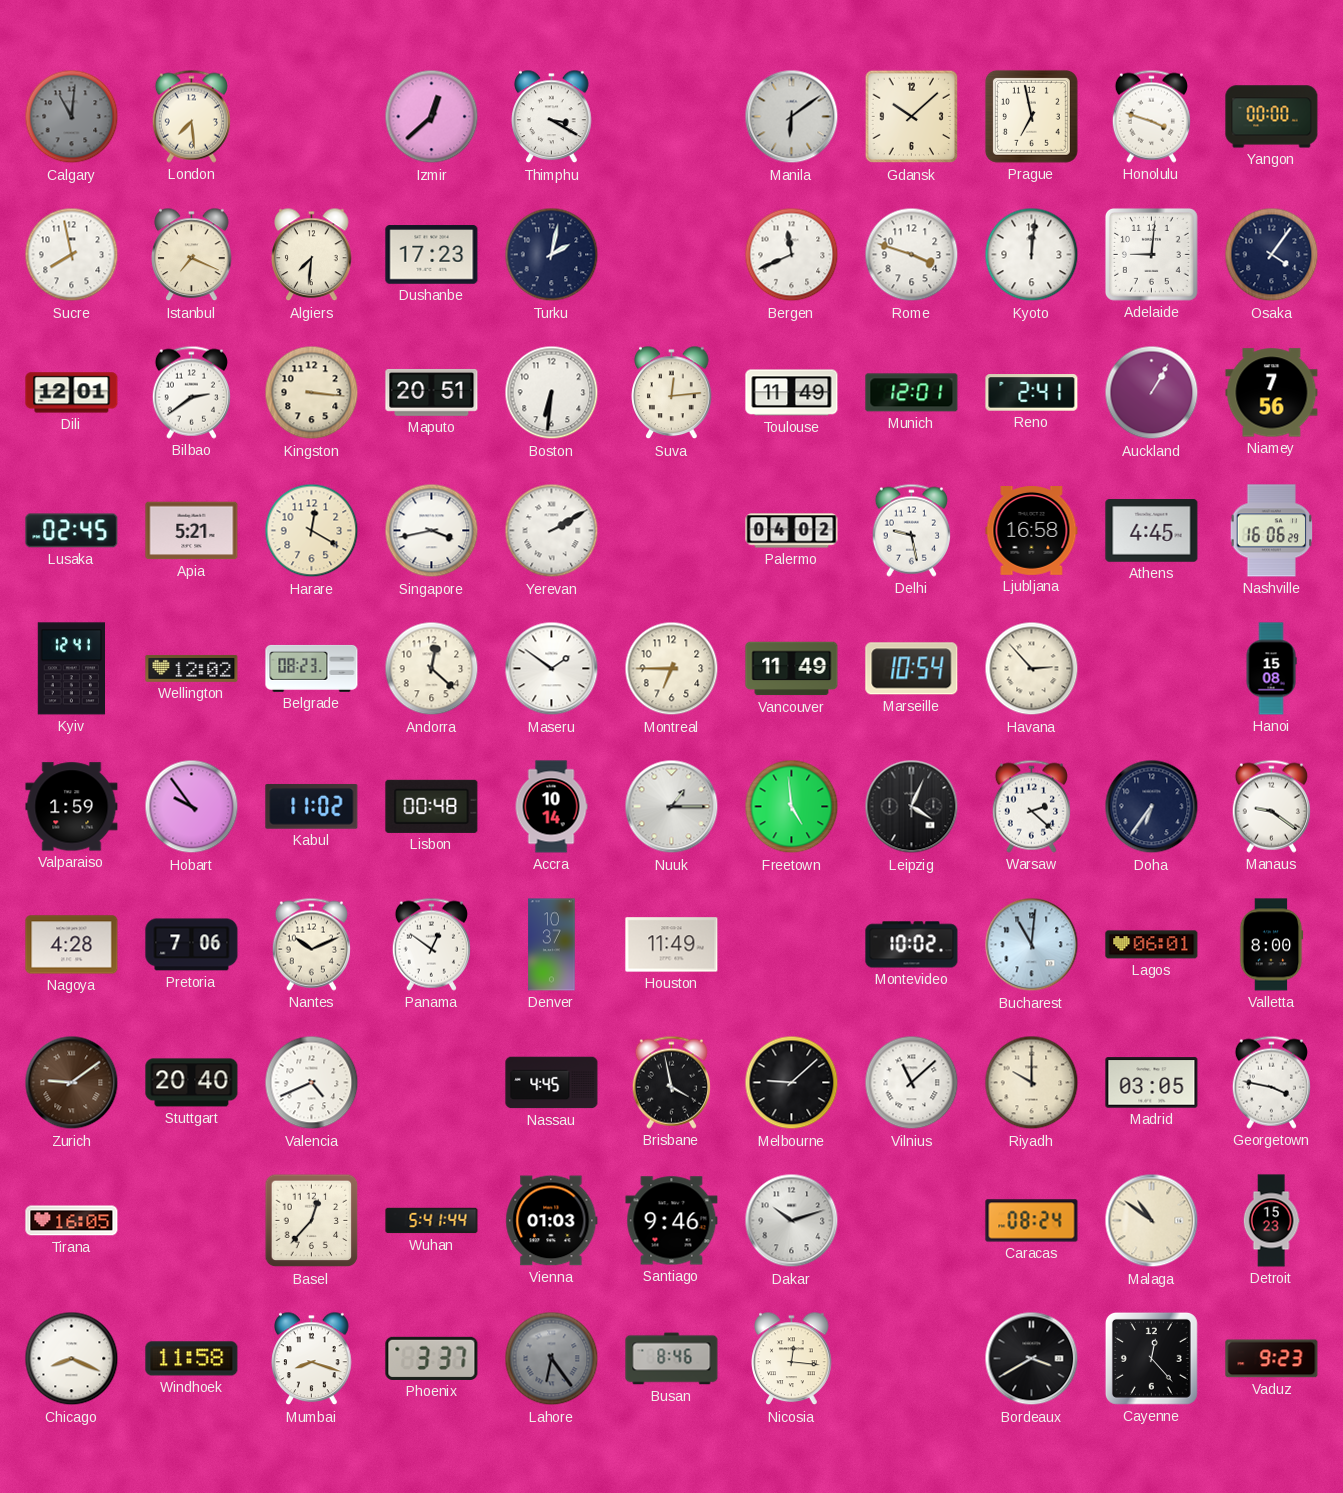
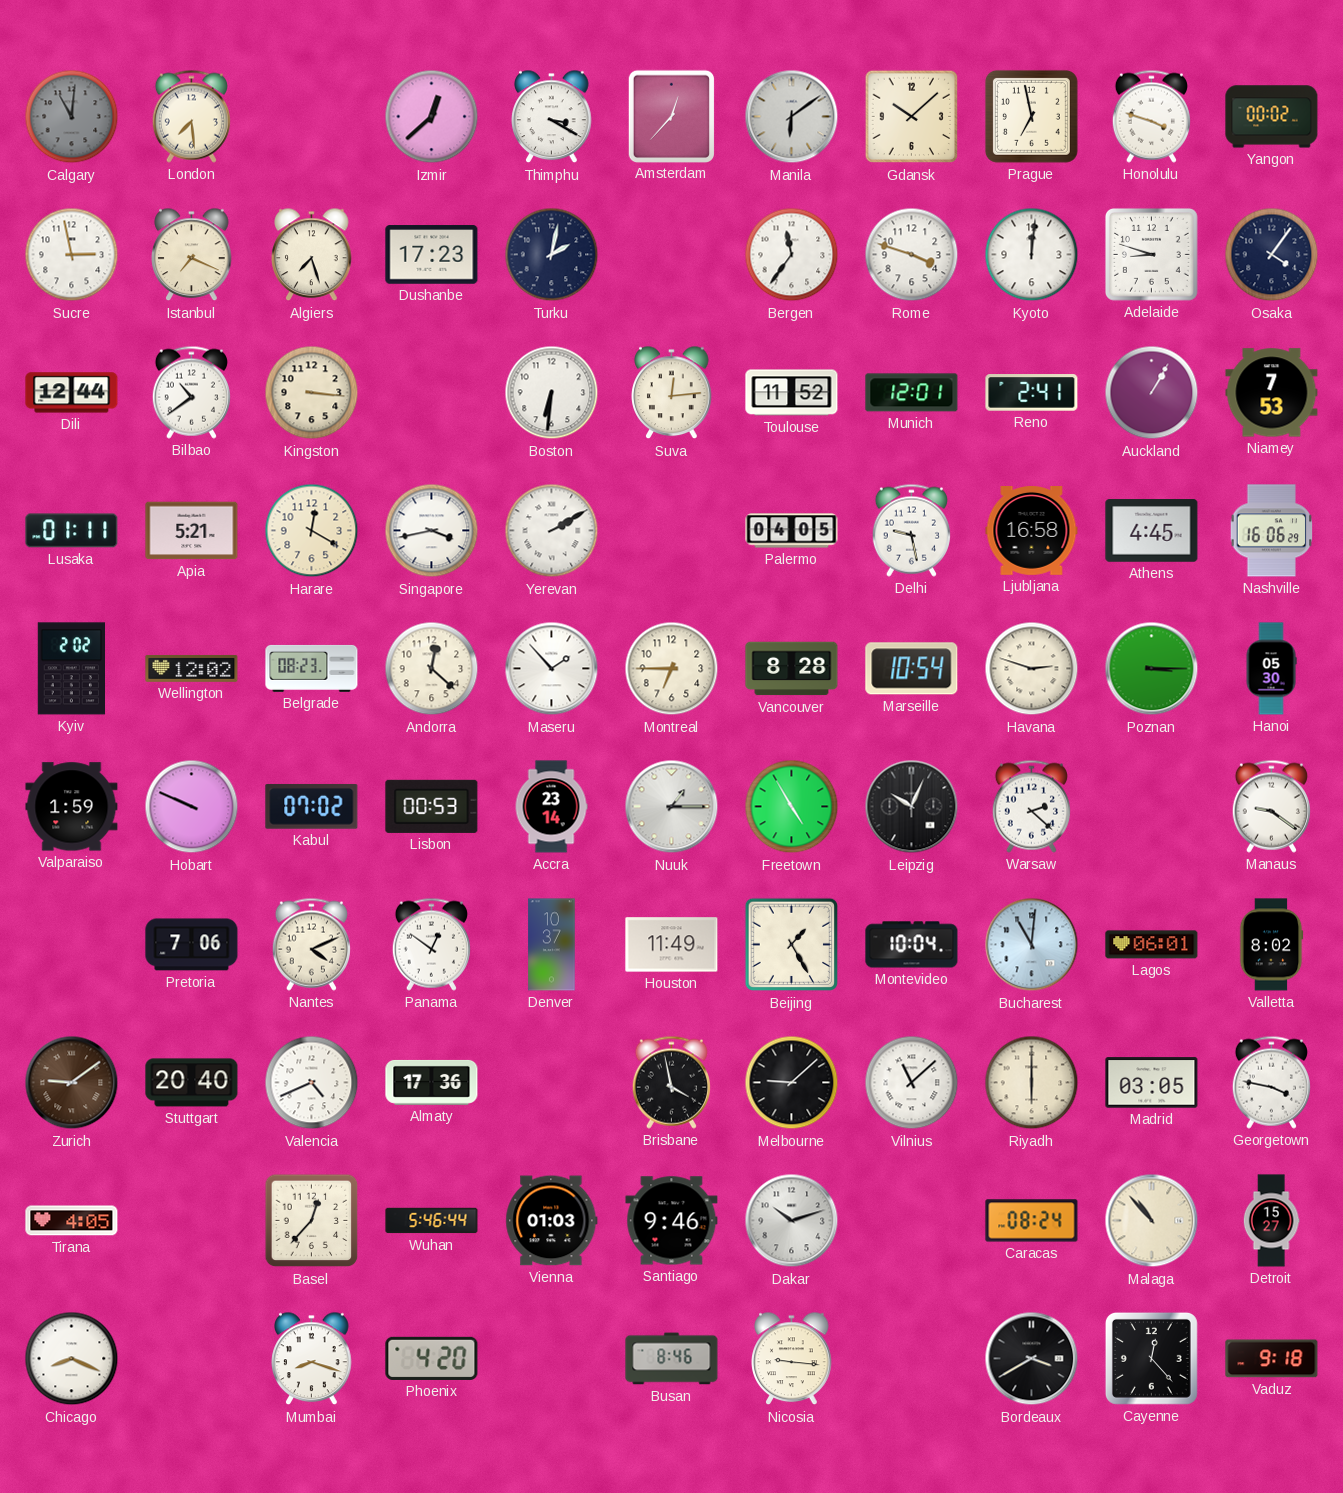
Amsterdam: none -> 12:37 (671, 116)
Yangon: 00:00 -> 00:02 (1272, 117)
Sucre: 7:58 -> 2:58 (72, 255)
Algiers: 7:31 -> 7:27 (312, 255)
Bergen: 11:41 -> 11:36 (792, 255)
Adelaide: 9:01 -> 8:48 (1151, 254)
Dili: 12:01 -> 12:44 (72, 393)
Bilbao: 2:39 -> 10:39 (191, 392)
Maputo: 20:51 -> none (432, 393)
Toulouse: 11:49 -> 11:52 (792, 393)
Niamey: 7:56 -> 7:53 (1272, 393)
Lusaka: 02:45 -> 01:11 (72, 531)
Palermo: 04:02 -> 04:05 (792, 531)
Kyiv: 12:41 -> 2:02 (71, 669)
Maseru: 1:51 -> 1:53 (552, 669)
Vancouver: 11:49 -> 8:28 (792, 669)
Havana: 2:53 -> 2:48 (1032, 669)
Poznan: none -> 3:15 (1152, 669)
Hanoi: 15:08 -> 05:30 (1271, 669)
Hobart: 9:54 -> 9:49 (192, 807)
Kabul: 11:02 -> 07:02 (312, 807)
Lisbon: 00:48 -> 00:53 (432, 806)
Accra: 10:14 -> 23:14 (551, 807)
Freetown: 4:59 -> 4:55 (792, 807)
Leipzig: 4:04 -> 10:04 (912, 807)
Doha: 6:36 -> none (1152, 807)
Nagoya: 4:28 -> none (72, 945)
Nantes: 10:11 -> 4:11 (311, 944)
Beijing: none -> 1:25 (792, 945)
Montevideo: 10:02 -> 10:04 (912, 945)
Valletta: 8:00 -> 8:02 (1271, 945)
Almaty: none -> 17:36 (432, 1082)
Nassau: 4:45 -> none (552, 1083)
Riyadh: 10:00 -> 6:00 (1032, 1083)
Tirana: 16:05 -> 4:05 (72, 1221)
Wuhan: 5:41 -> 5:46 (432, 1221)
Malaga: 10:51 -> 10:53 (1152, 1221)
Detroit: 15:23 -> 15:27 (1271, 1221)
Windhoek: 11:58 -> none (192, 1359)
Phoenix: 3:37 -> 4:20 (432, 1358)
Lahore: 6:24 -> none (552, 1359)
Nicosia: 12:16 -> 9:16 (792, 1359)
Vaduz: 9:23 -> 9:18 (1272, 1359)
